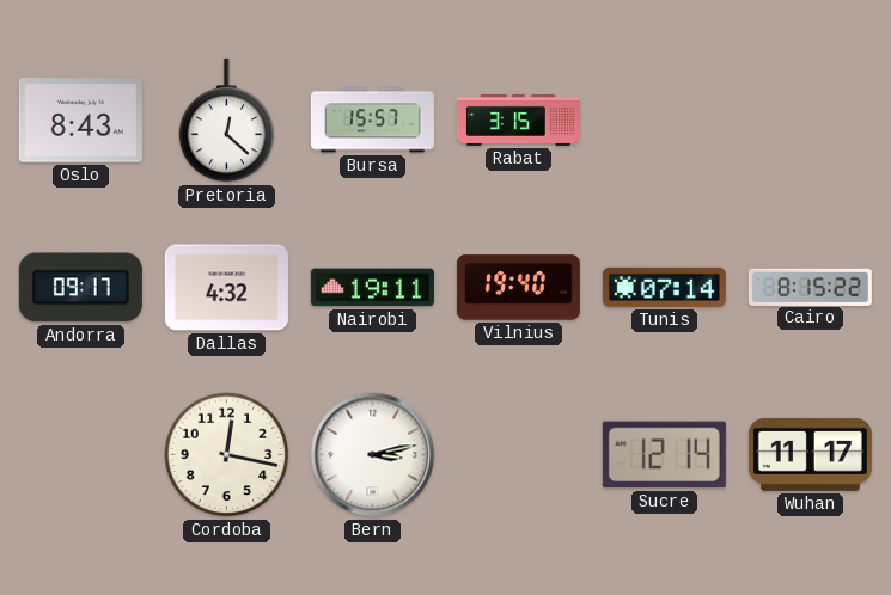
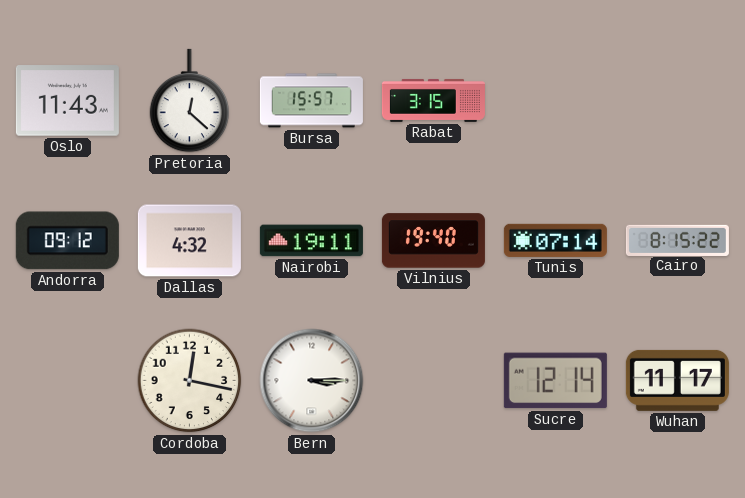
Oslo: 8:43 -> 11:43 (67, 101)
Andorra: 09:17 -> 09:12 (67, 241)
Bern: 3:13 -> 3:15 (312, 381)
